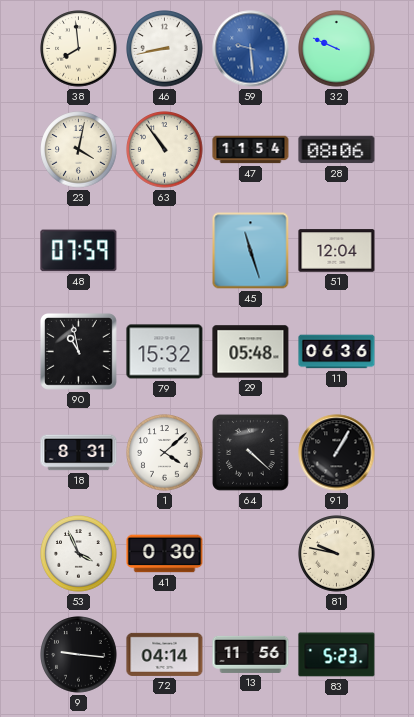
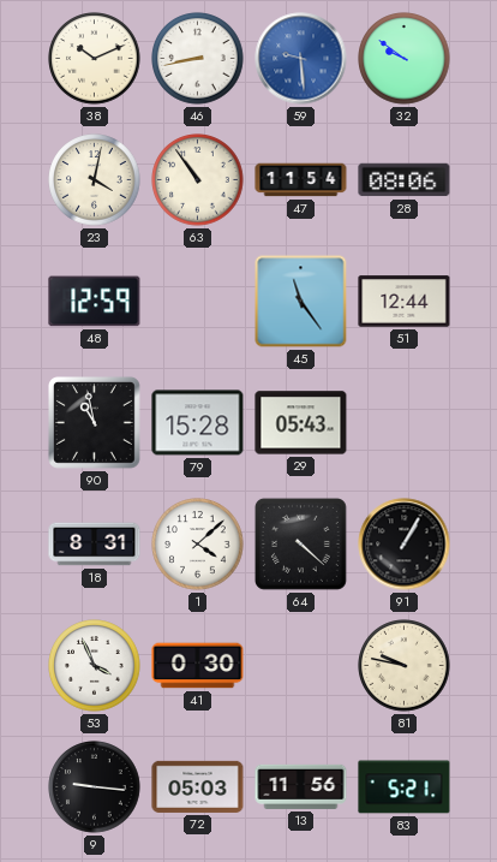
38: 7:59 -> 10:11 (95, 59)
32: 9:49 -> 9:51 (405, 59)
48: 07:59 -> 12:59 (95, 302)
45: 11:27 -> 11:24 (301, 302)
51: 12:04 -> 12:44 (405, 302)
79: 15:32 -> 15:28 (198, 423)
29: 05:48 -> 05:43 (301, 423)
11: 06:36 -> none (337, 352)
72: 04:14 -> 05:03 (198, 786)
83: 5:23 -> 5:21 (405, 787)
